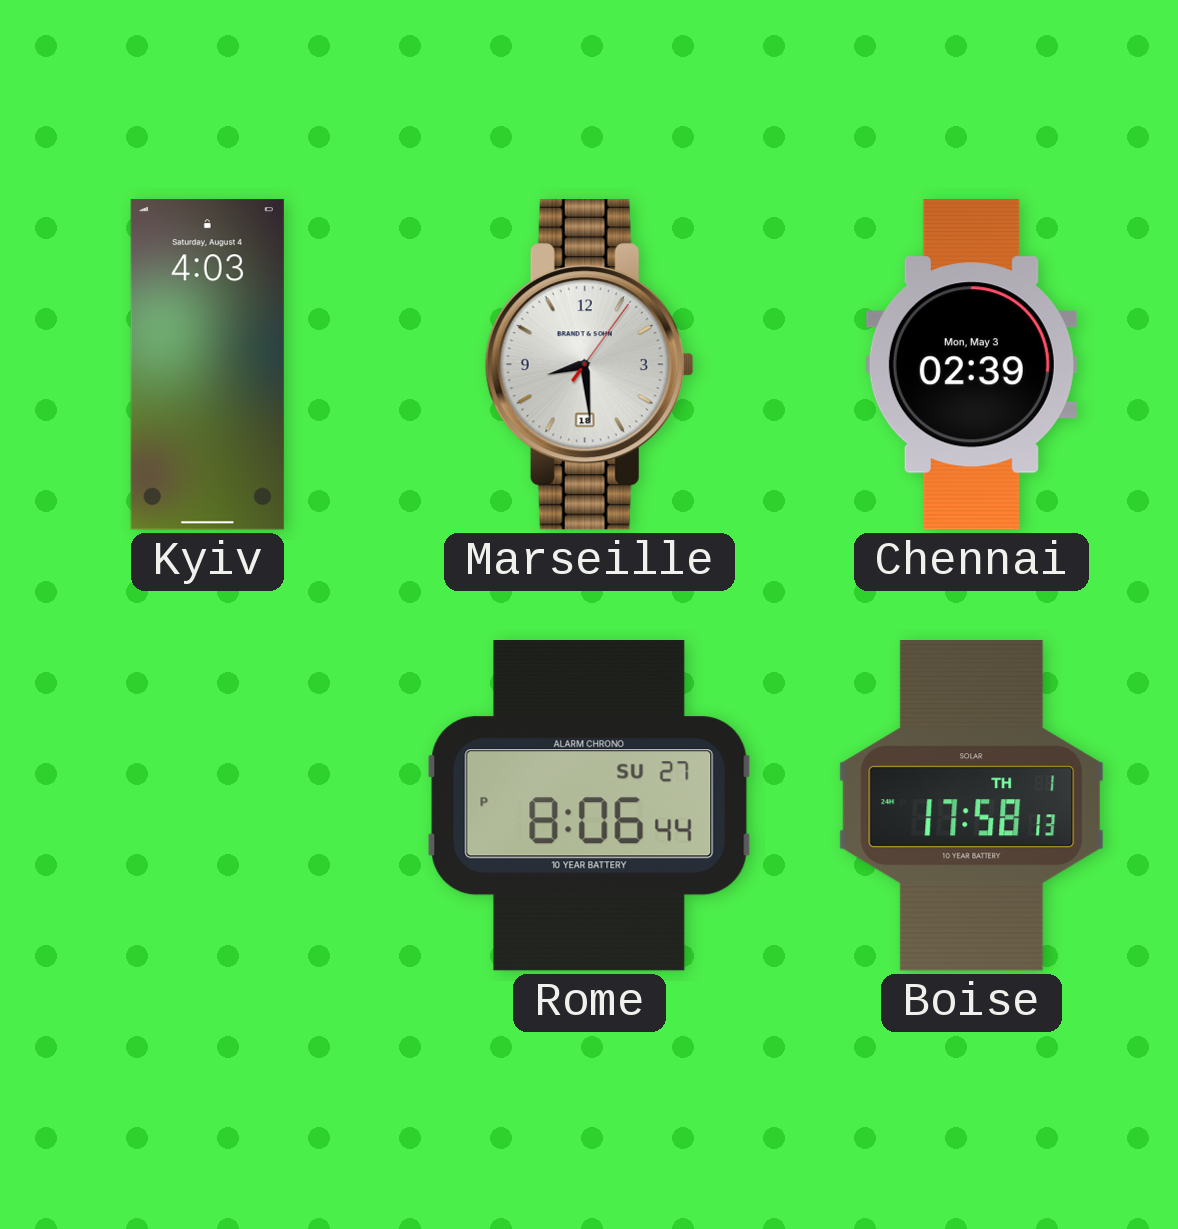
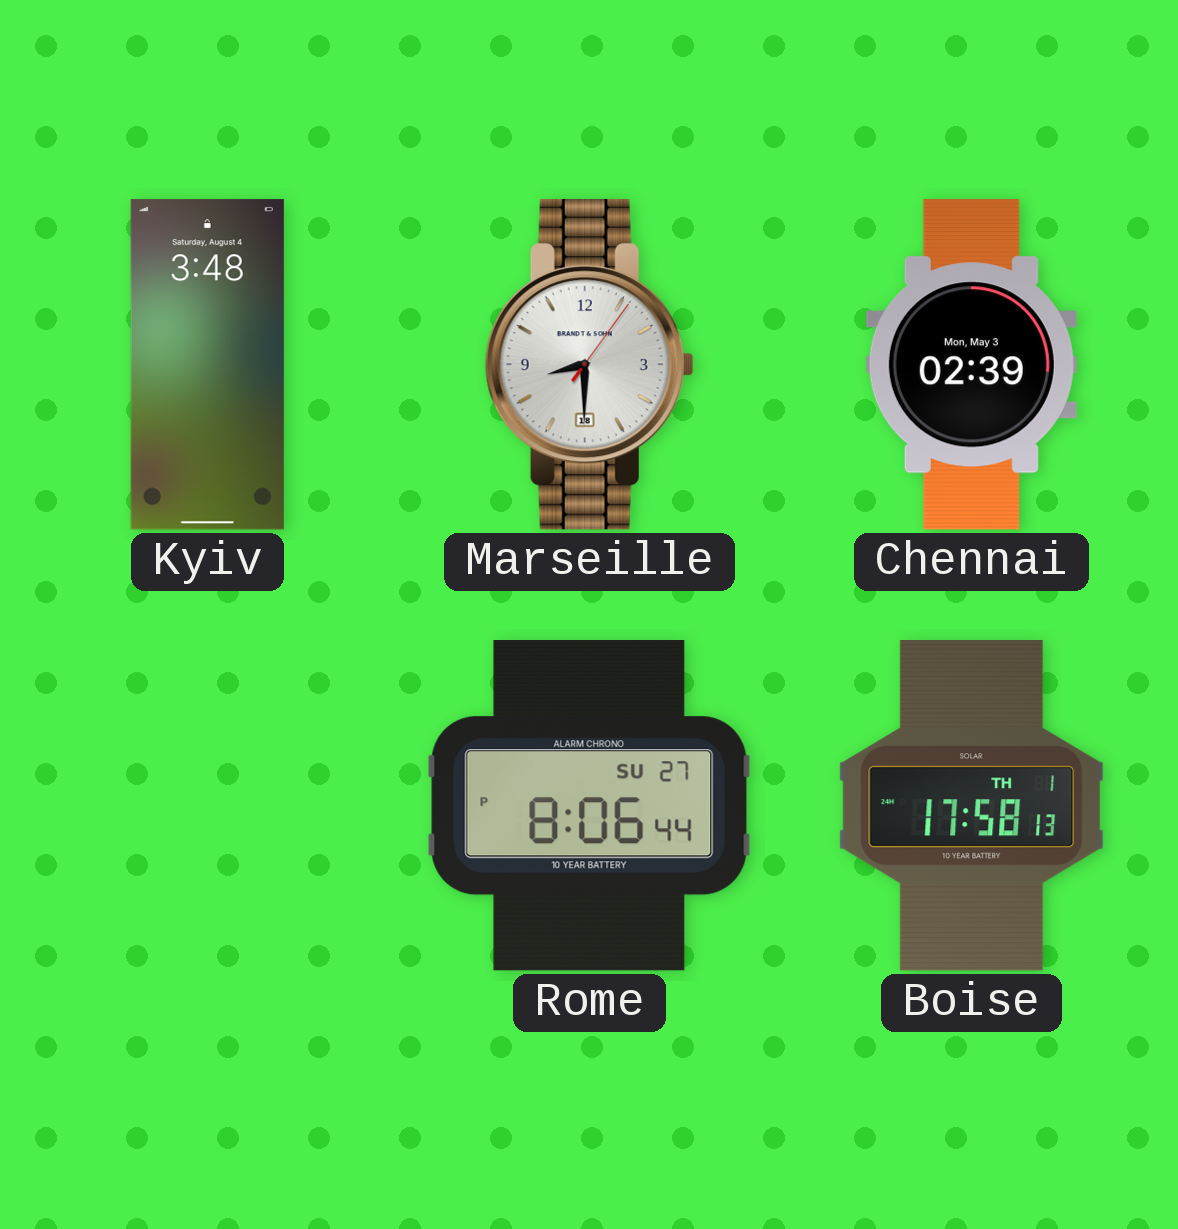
Kyiv: 4:03 -> 3:48 (207, 365)
Marseille: 8:29 -> 8:30 (589, 365)
